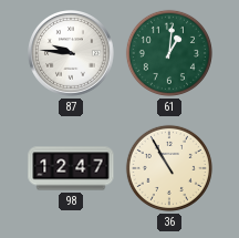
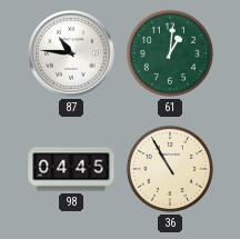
87: 9:46 -> 10:46 (72, 54)
98: 12:47 -> 04:45 (71, 169)
